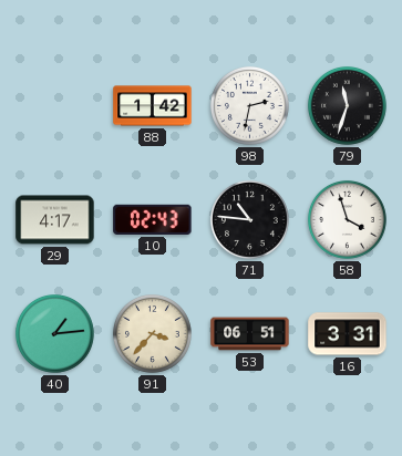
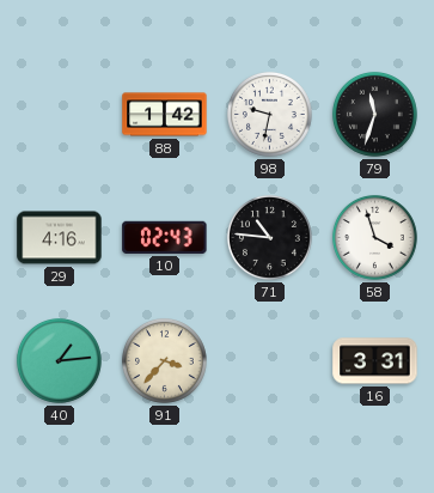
98: 2:32 -> 9:32 (269, 114)
29: 4:17 -> 4:16 (60, 238)
53: 06:51 -> none (250, 334)
